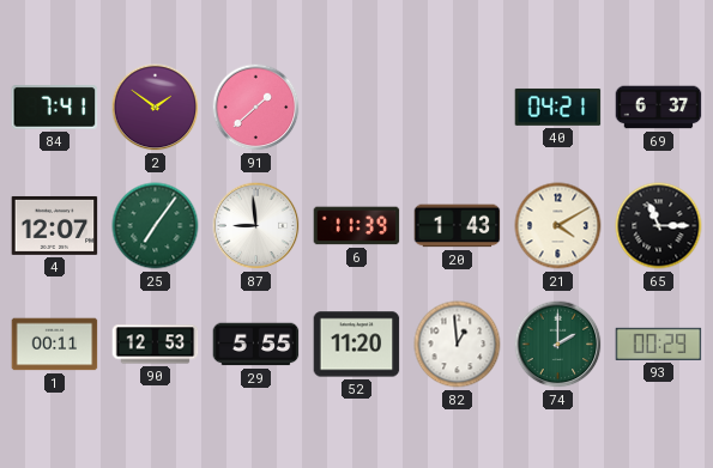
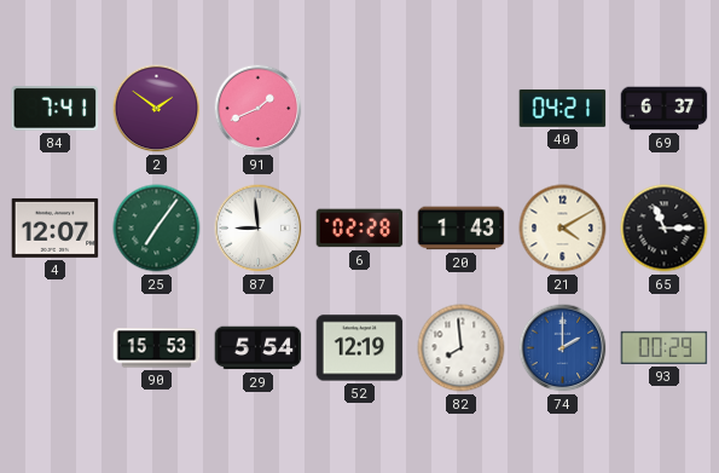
91: 1:38 -> 1:41 (259, 109)
6: 11:39 -> 02:28 (360, 229)
1: 00:11 -> none (55, 345)
90: 12:53 -> 15:53 (157, 348)
29: 5:55 -> 5:54 (259, 348)
52: 11:20 -> 12:19 (360, 348)
82: 12:59 -> 7:59 (462, 348)
74 dial: green -> blue (563, 348)
